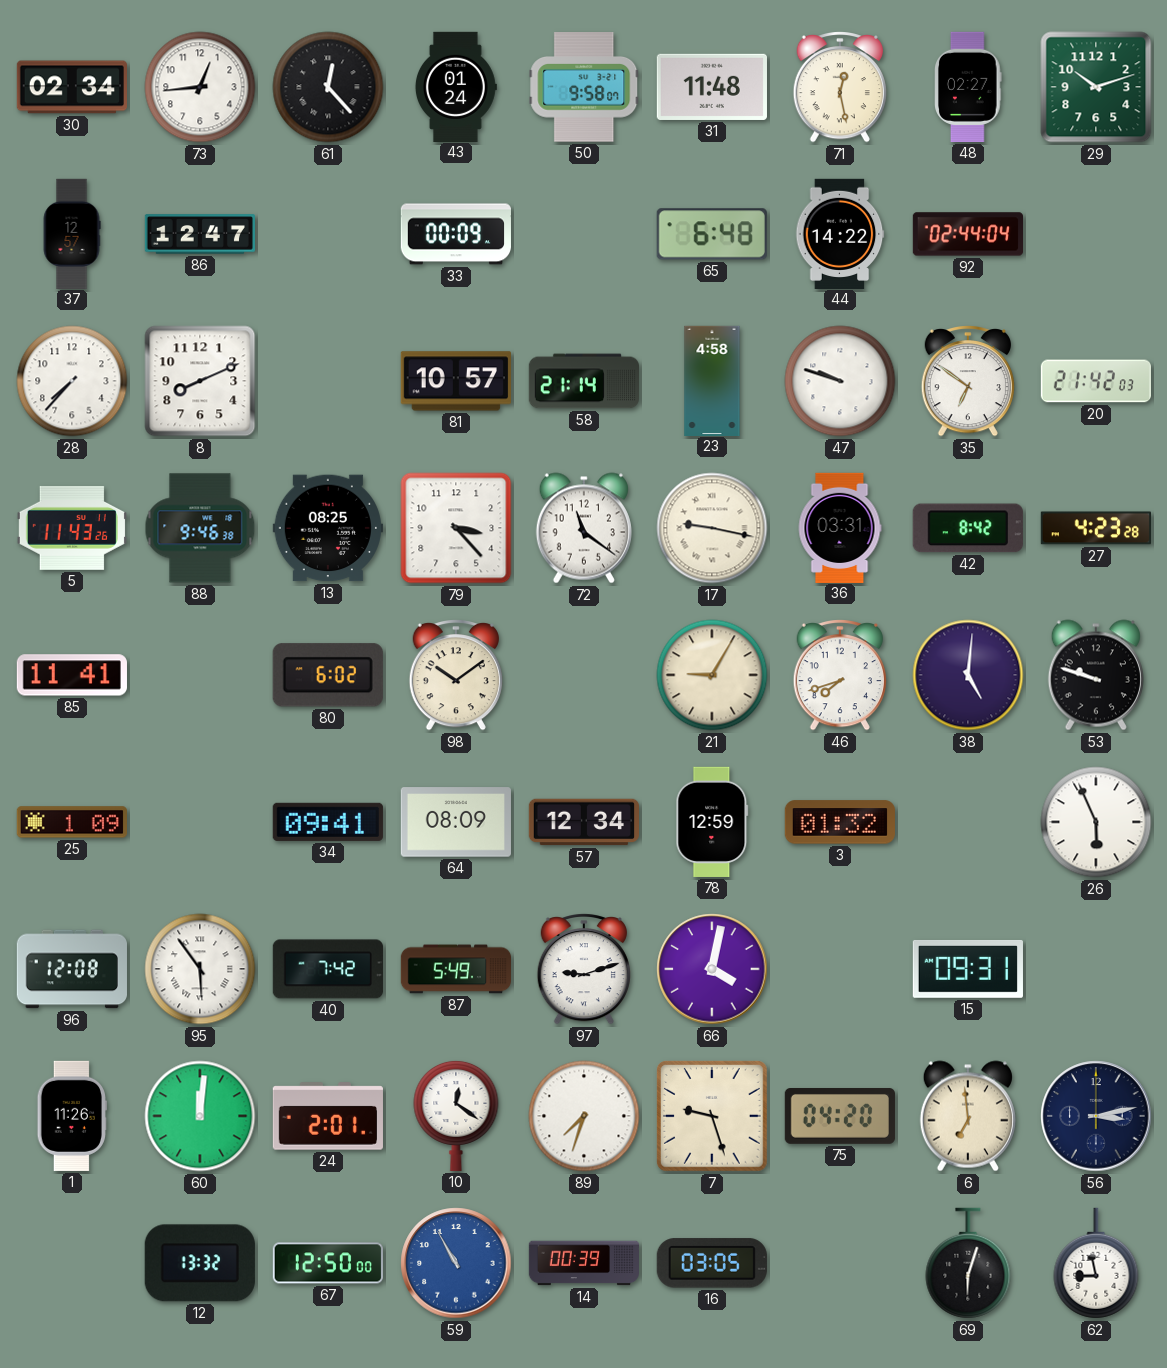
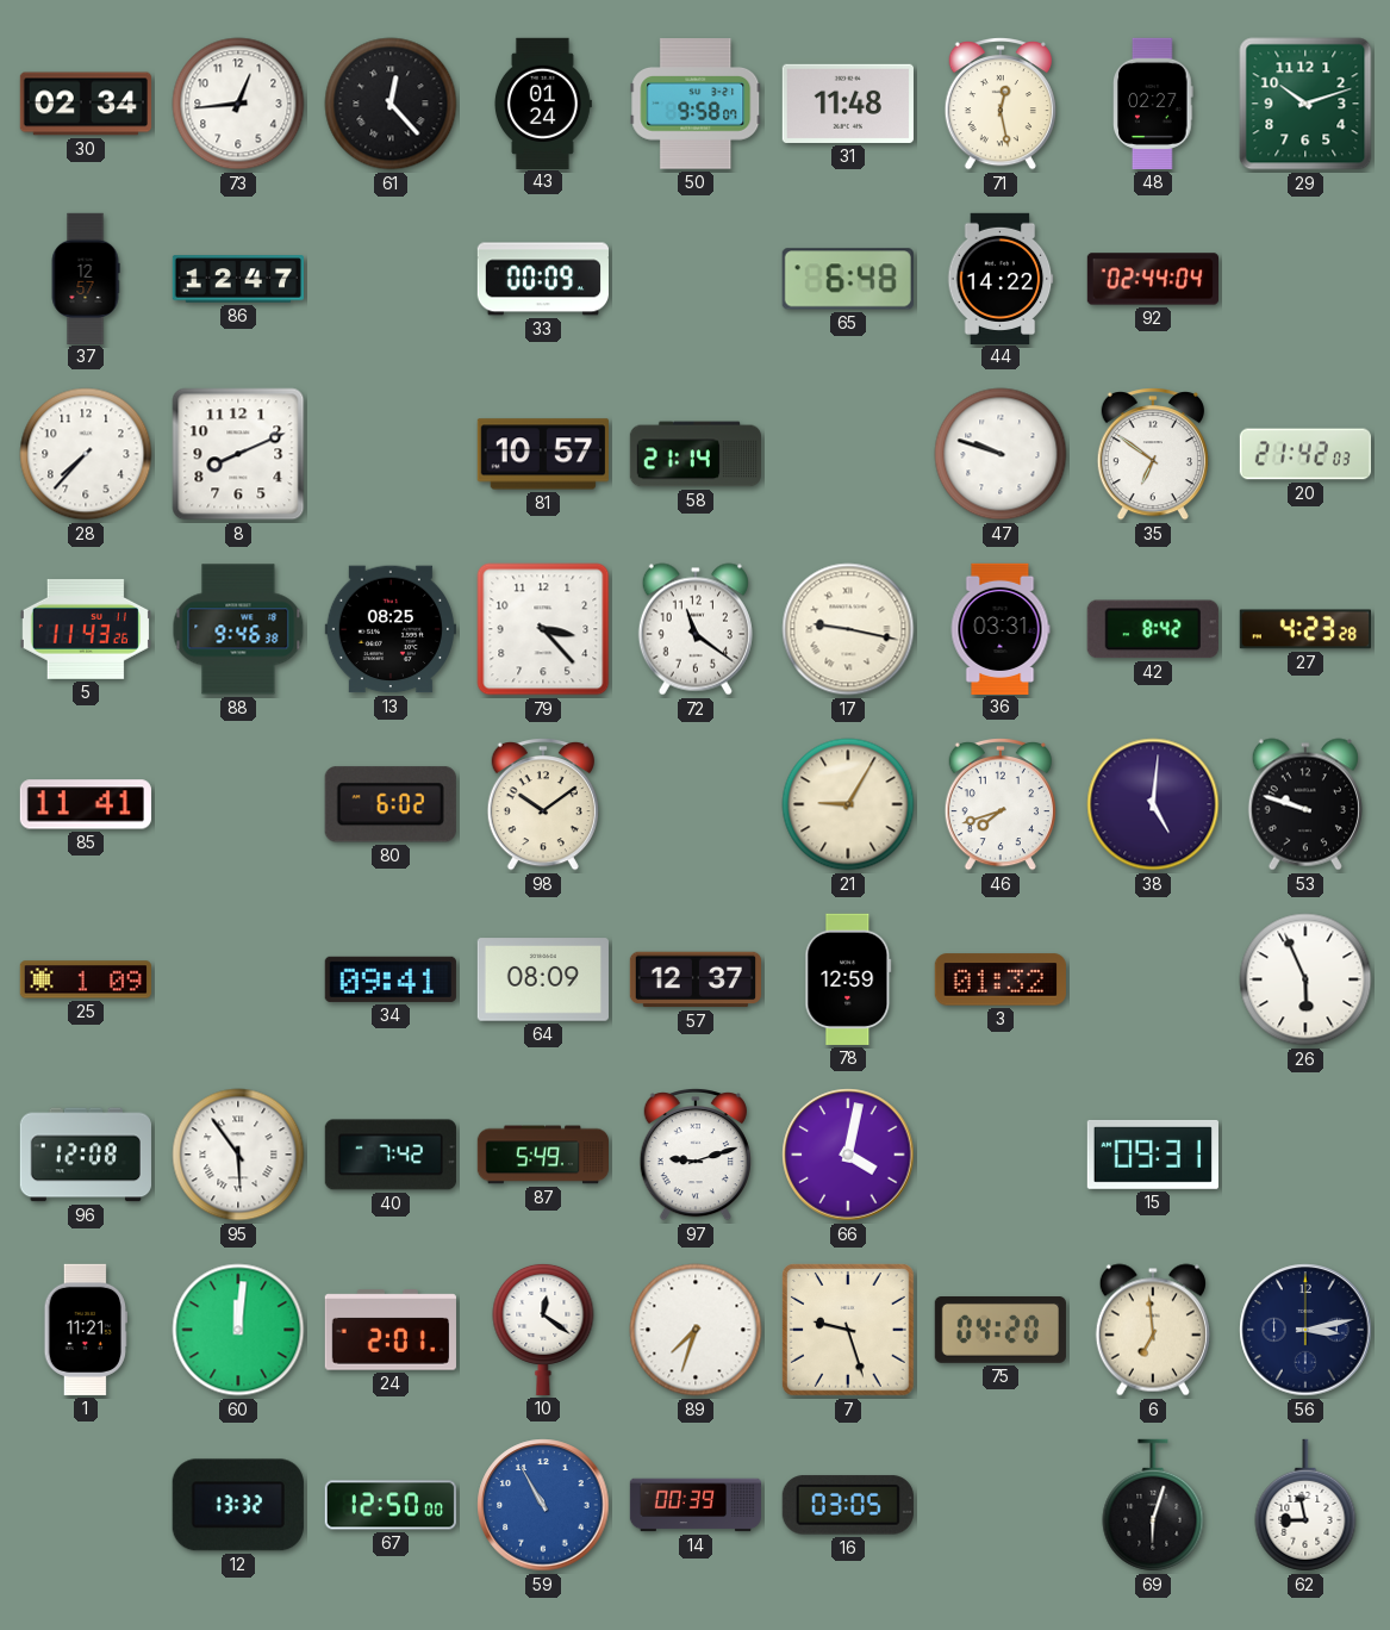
23: 4:58 -> none (712, 380)
57: 12:34 -> 12:37 (694, 979)
1: 11:26 -> 11:21 (85, 1330)
